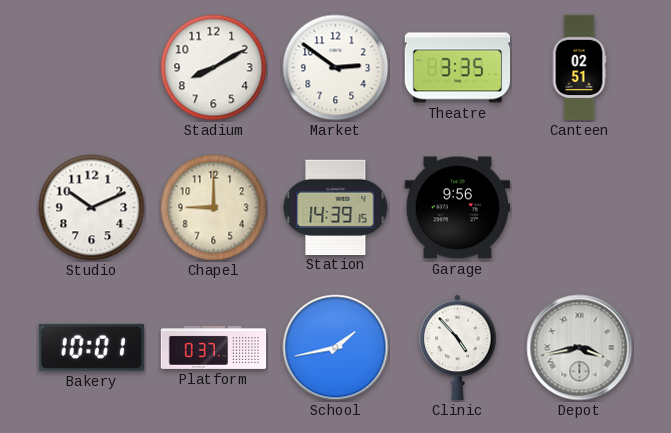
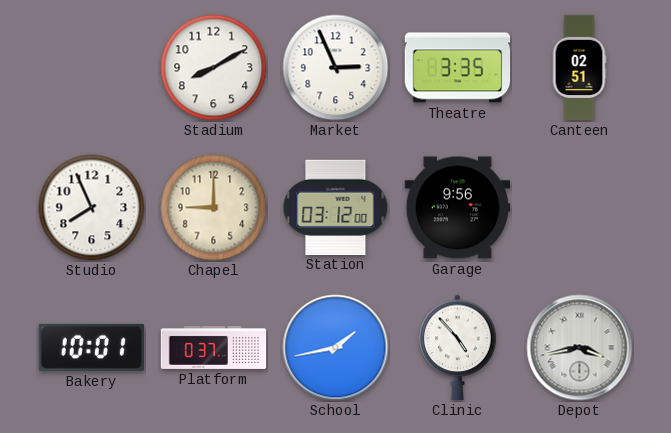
Market: 2:51 -> 2:56 (336, 68)
Studio: 10:11 -> 7:56 (92, 208)
Station: 14:39 -> 03:12 (336, 207)
